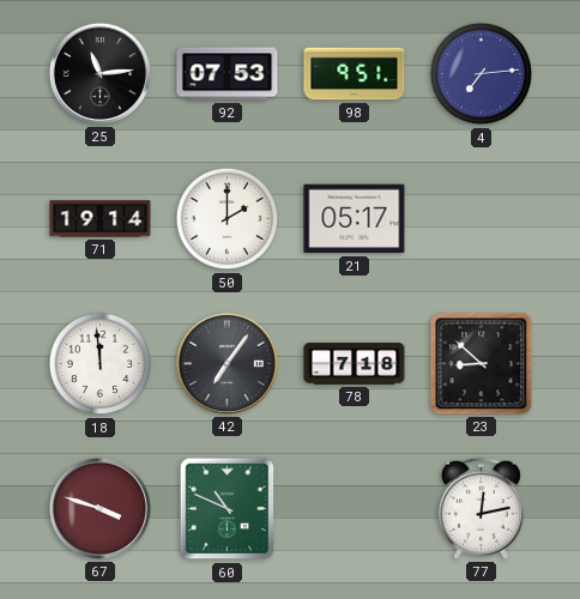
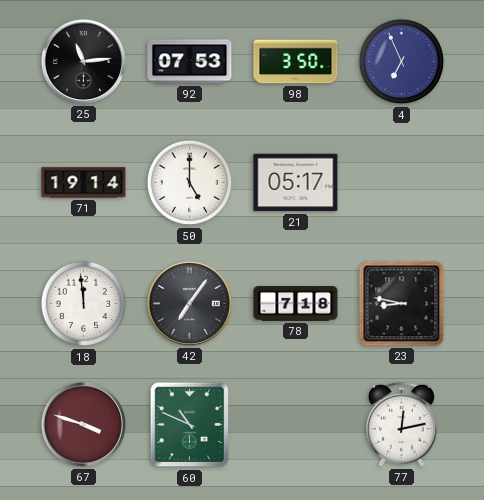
98: 9:51 -> 3:50 (296, 62)
4: 7:14 -> 6:56 (402, 62)
50: 2:00 -> 5:00 (190, 183)
23: 8:52 -> 8:47 (402, 304)
